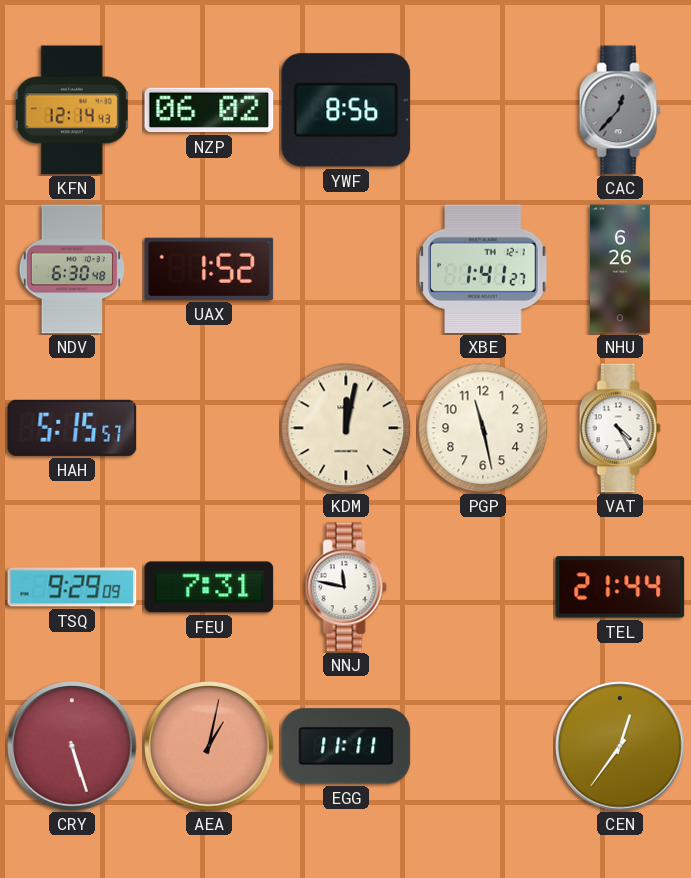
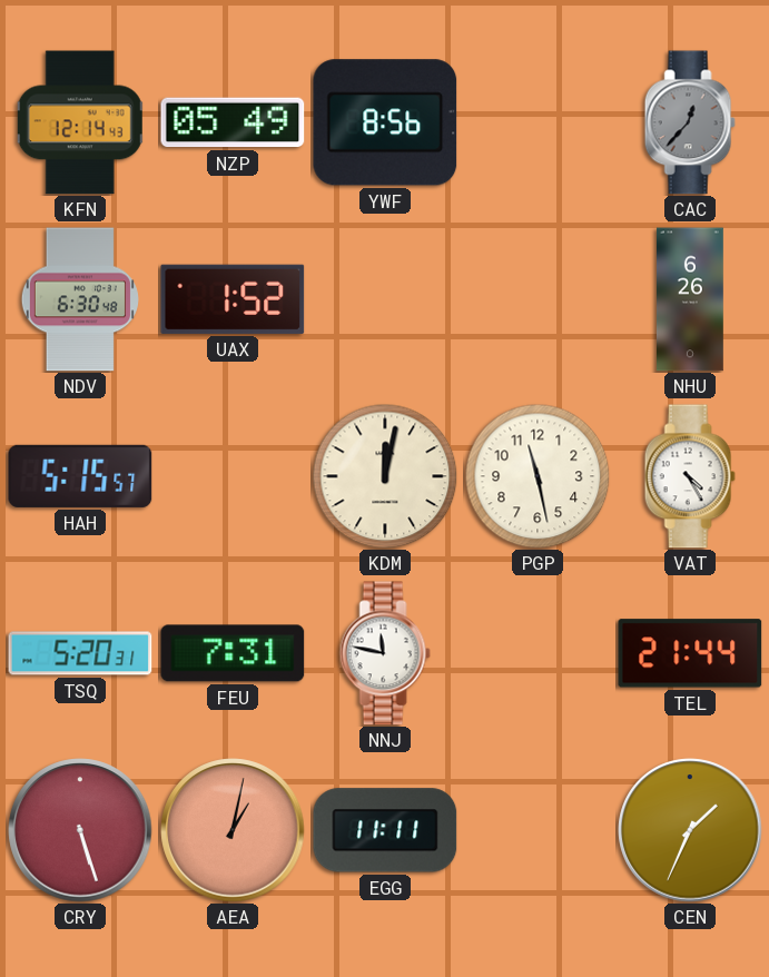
NZP: 06:02 -> 05:49 (233, 122)
XBE: 1:41 -> none (483, 269)
TSQ: 9:29 -> 5:20 (80, 653)
CEN: 12:36 -> 1:34 (690, 830)
